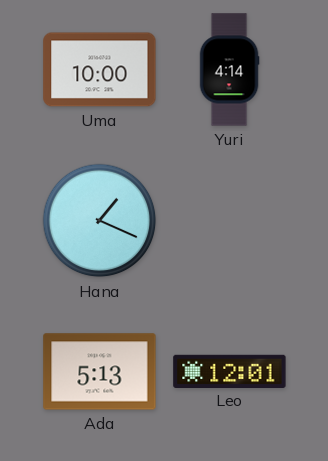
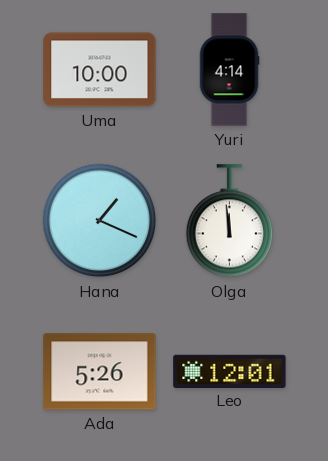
Olga: none -> 11:59 (230, 221)
Ada: 5:13 -> 5:26 (100, 372)
